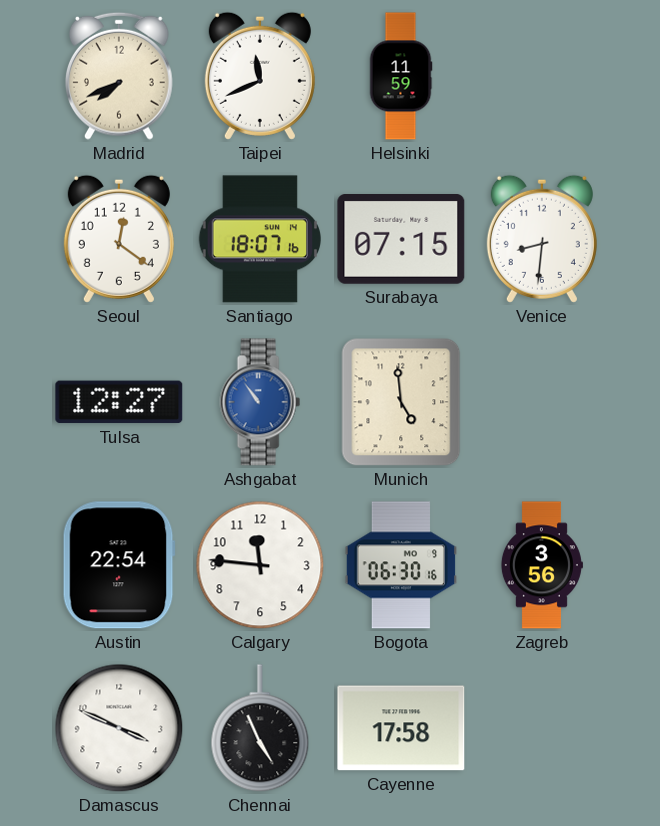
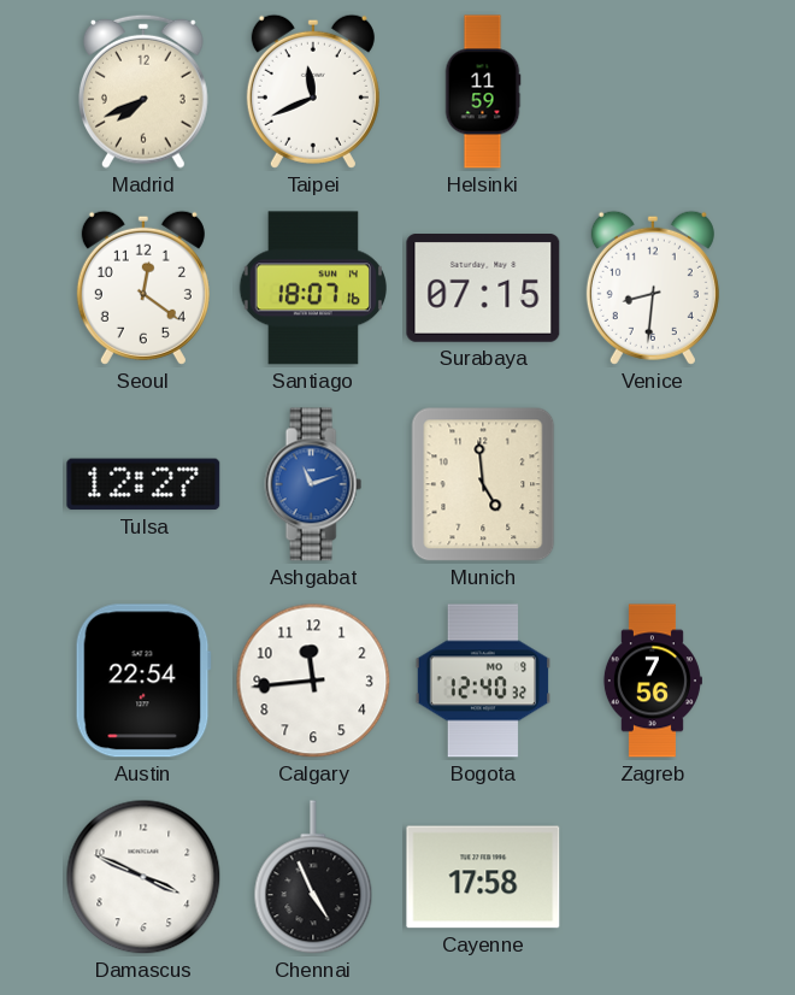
Ashgabat: 10:54 -> 11:12 (313, 484)
Calgary: 11:46 -> 11:44 (313, 681)
Bogota: 06:30 -> 12:40 (482, 681)
Zagreb: 3:56 -> 7:56 (652, 681)
